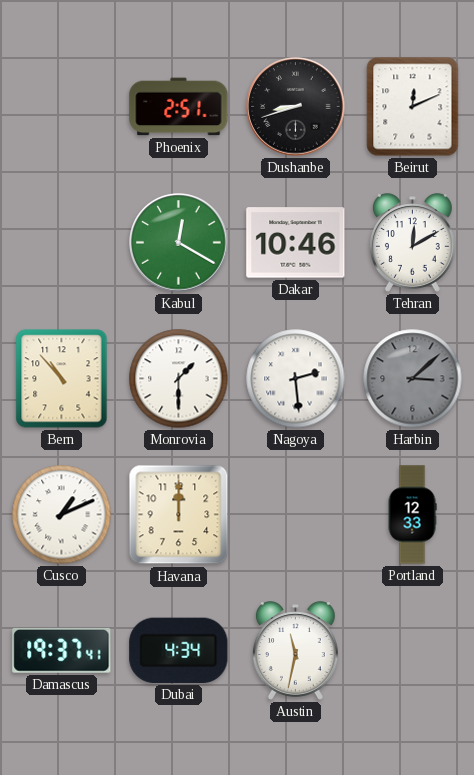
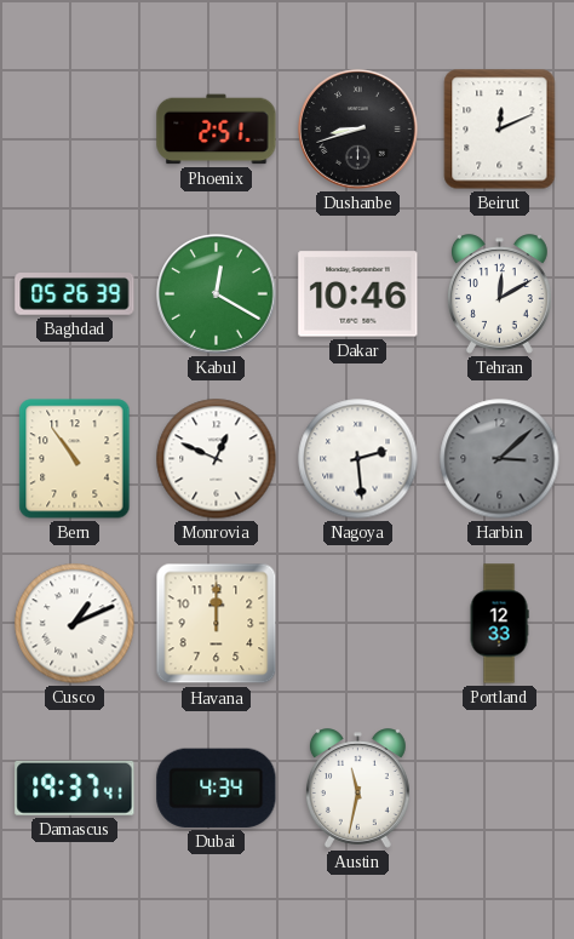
Baghdad: none -> 05:26 (75, 294)
Bern: 10:53 -> 10:54 (75, 459)
Monrovia: 1:30 -> 12:49 (217, 459)
